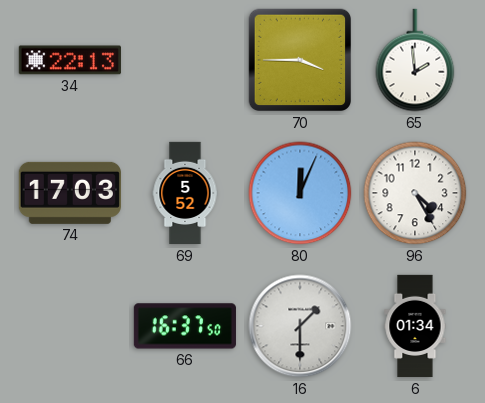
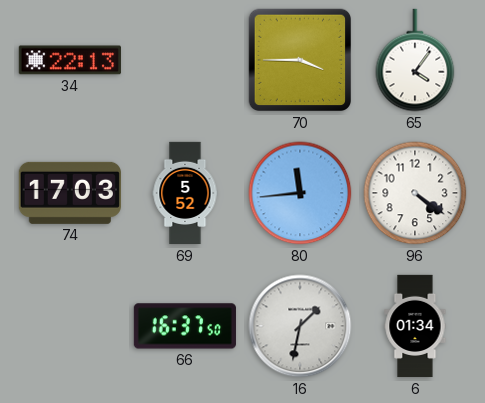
65: 1:59 -> 4:06 (415, 60)
80: 12:04 -> 11:44 (300, 193)
96: 4:25 -> 4:21 (415, 193)
16: 1:30 -> 1:32 (300, 326)
